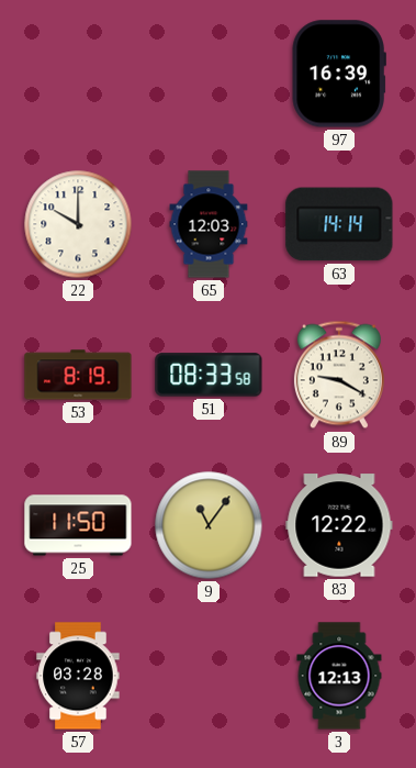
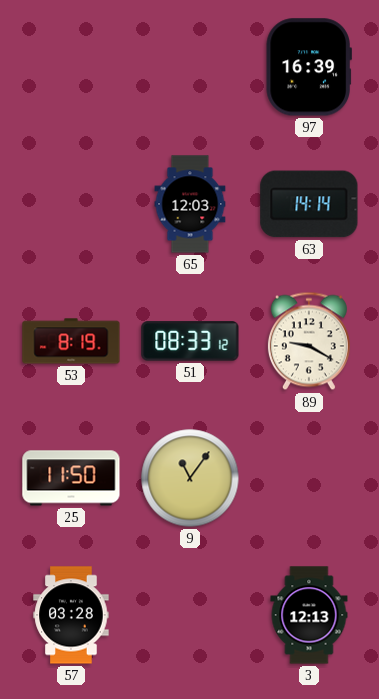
22: 10:00 -> none (78, 224)
51: 08:33:58 -> 08:33:12 (190, 341)
83: 12:22 -> none (339, 525)
